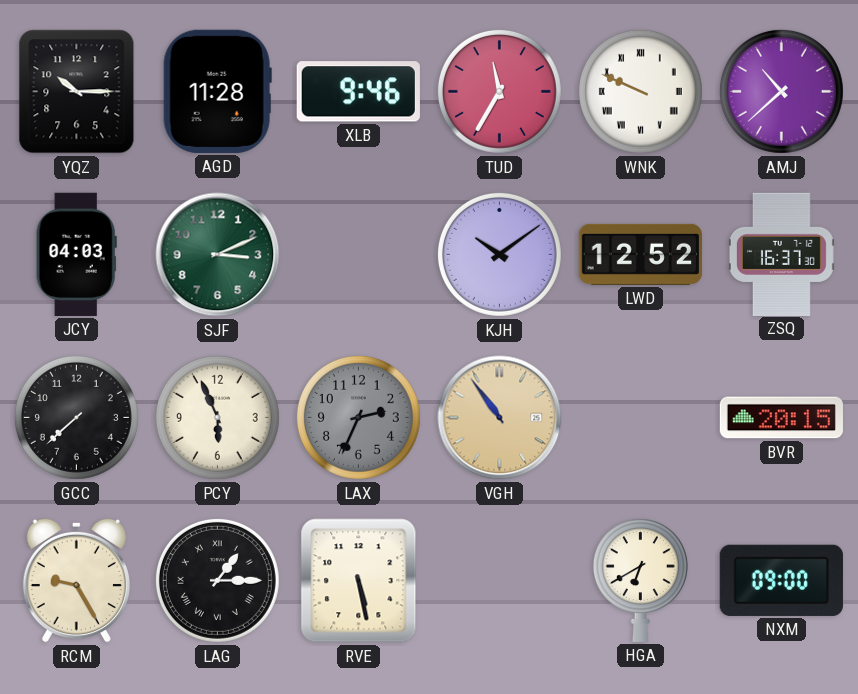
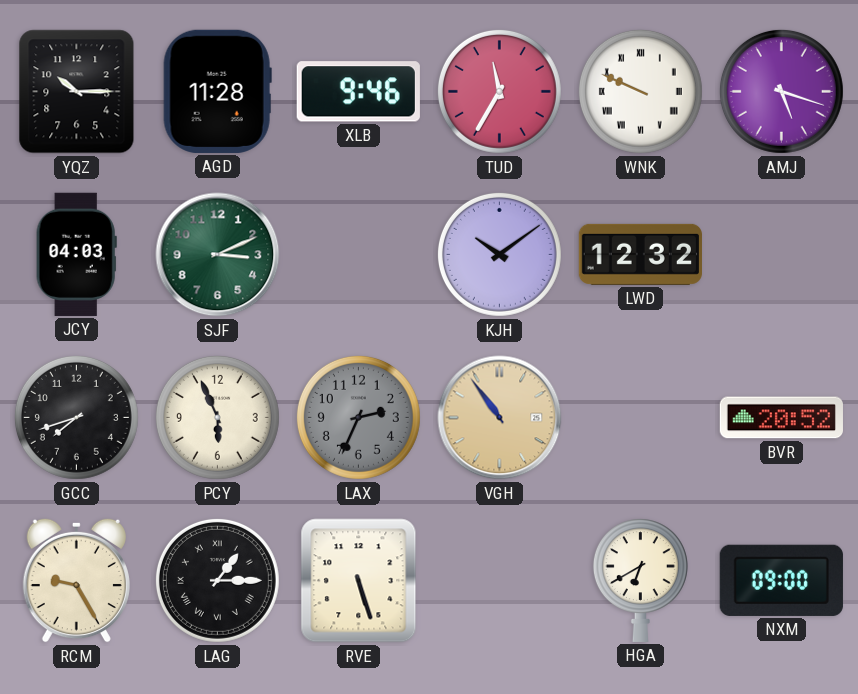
AMJ: 10:38 -> 5:18 (781, 91)
LWD: 12:52 -> 12:32 (640, 254)
ZSQ: 16:37 -> none (781, 254)
GCC: 7:38 -> 7:42 (76, 417)
BVR: 20:15 -> 20:52 (781, 418)
RVE: 5:28 -> 5:27 (359, 581)
